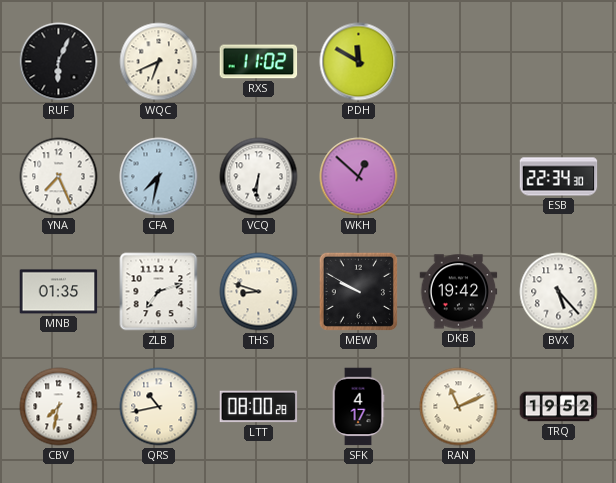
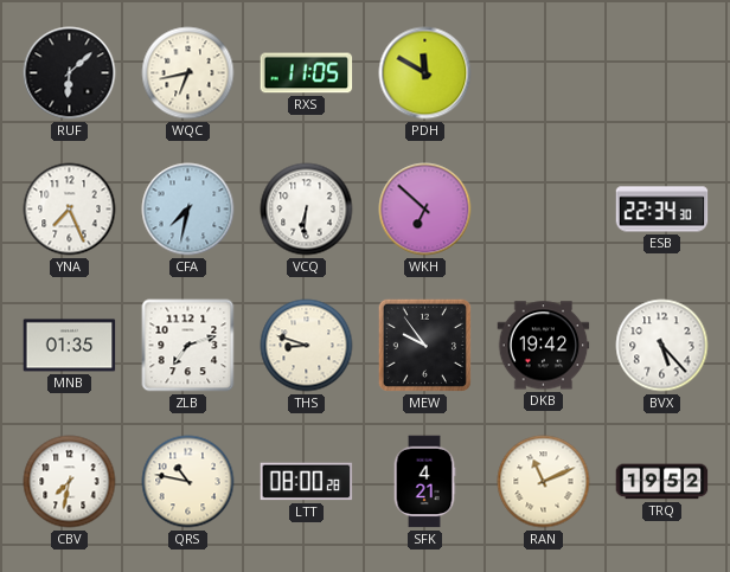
RUF: 6:04 -> 6:08 (70, 73)
WQC: 6:41 -> 6:43 (188, 73)
RXS: 11:02 -> 11:05 (307, 73)
WKH: 12:52 -> 6:52 (425, 210)
MEW: 9:50 -> 9:54 (424, 345)
QRS: 10:43 -> 10:47 (188, 482)
SFK: 4:17 -> 4:21 (424, 482)
